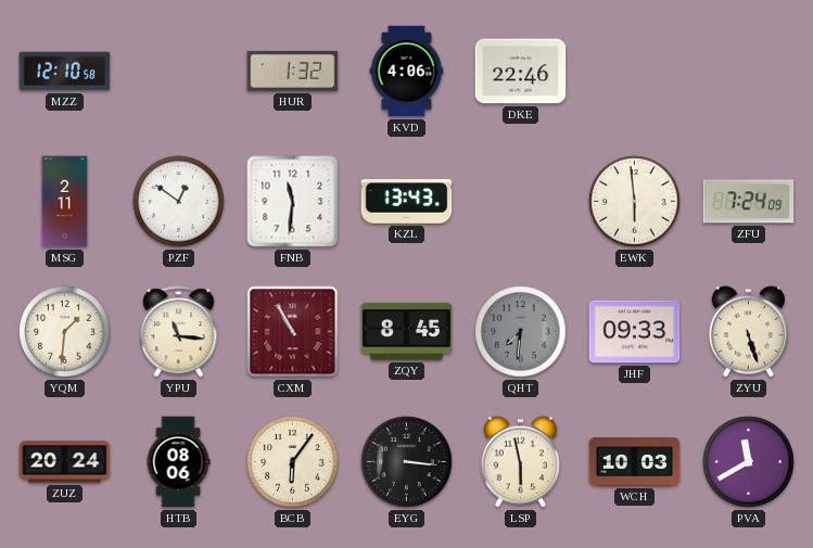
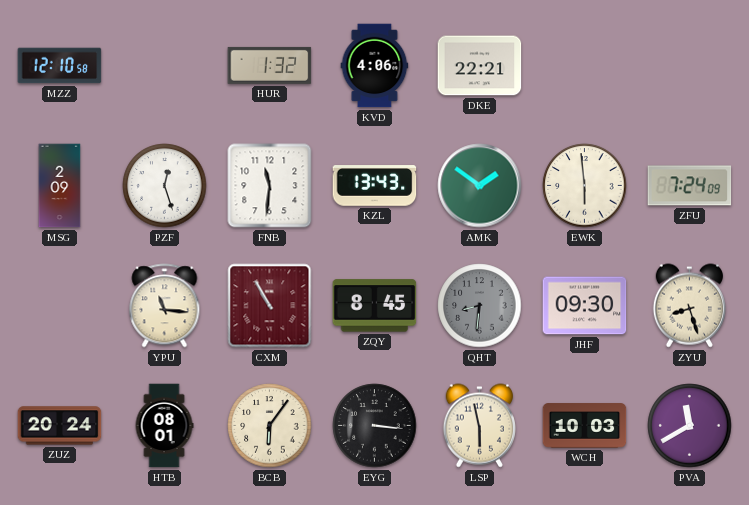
DKE: 22:46 -> 22:21 (480, 66)
MSG: 2:11 -> 2:09 (60, 186)
PZF: 12:51 -> 12:27 (165, 186)
AMK: none -> 1:51 (480, 186)
YQM: 1:31 -> none (65, 332)
QHT: 7:31 -> 8:31 (480, 306)
JHF: 09:33 -> 09:30 (585, 306)
ZYU: 5:27 -> 8:27 (689, 306)
HTB: 08:06 -> 08:01 (164, 426)
